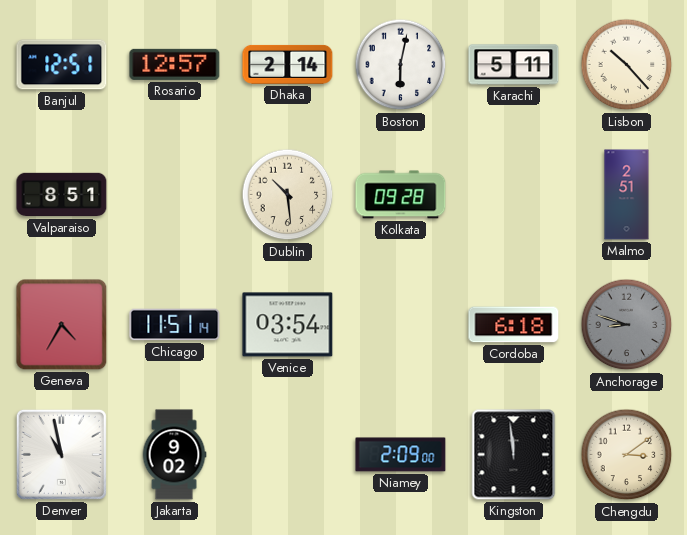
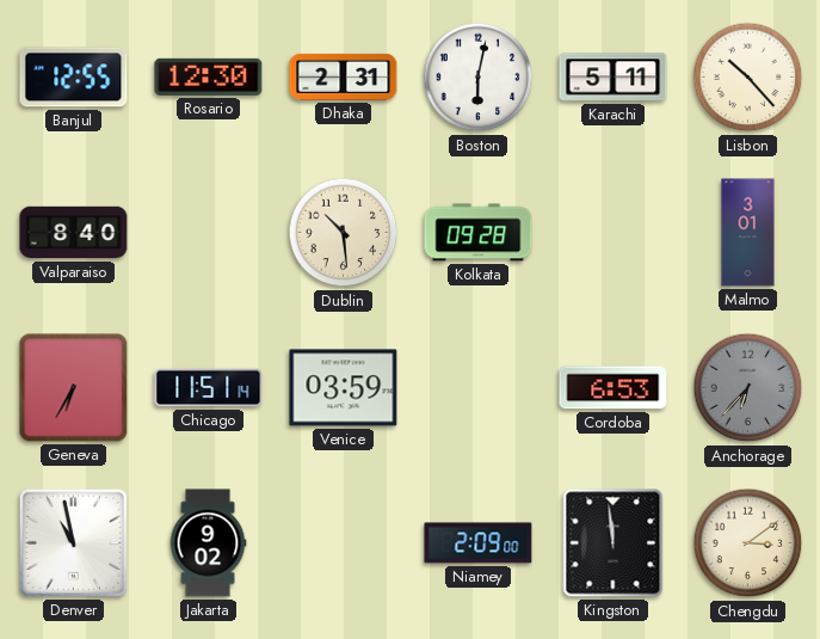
Banjul: 12:51 -> 12:55 (74, 78)
Rosario: 12:57 -> 12:30 (209, 76)
Dhaka: 2:14 -> 2:31 (344, 76)
Valparaiso: 8:51 -> 8:40 (74, 233)
Malmo: 2:51 -> 3:01 (748, 233)
Geneva: 4:35 -> 6:35 (74, 388)
Venice: 03:54 -> 03:59 (344, 388)
Cordoba: 6:18 -> 6:53 (614, 388)
Anchorage: 8:48 -> 6:37 (748, 388)
